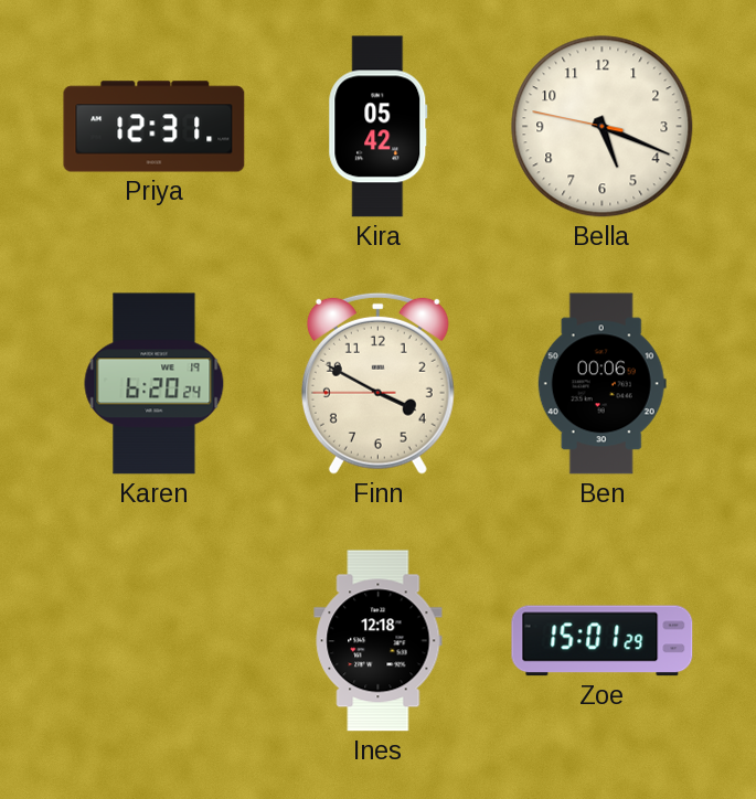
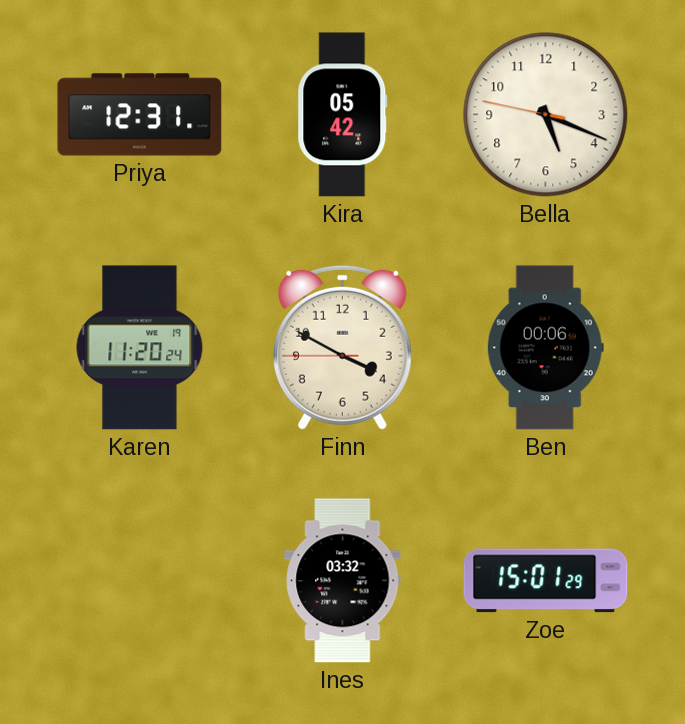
Karen: 6:20 -> 11:20 (140, 348)
Ines: 12:18 -> 03:32 (343, 581)
